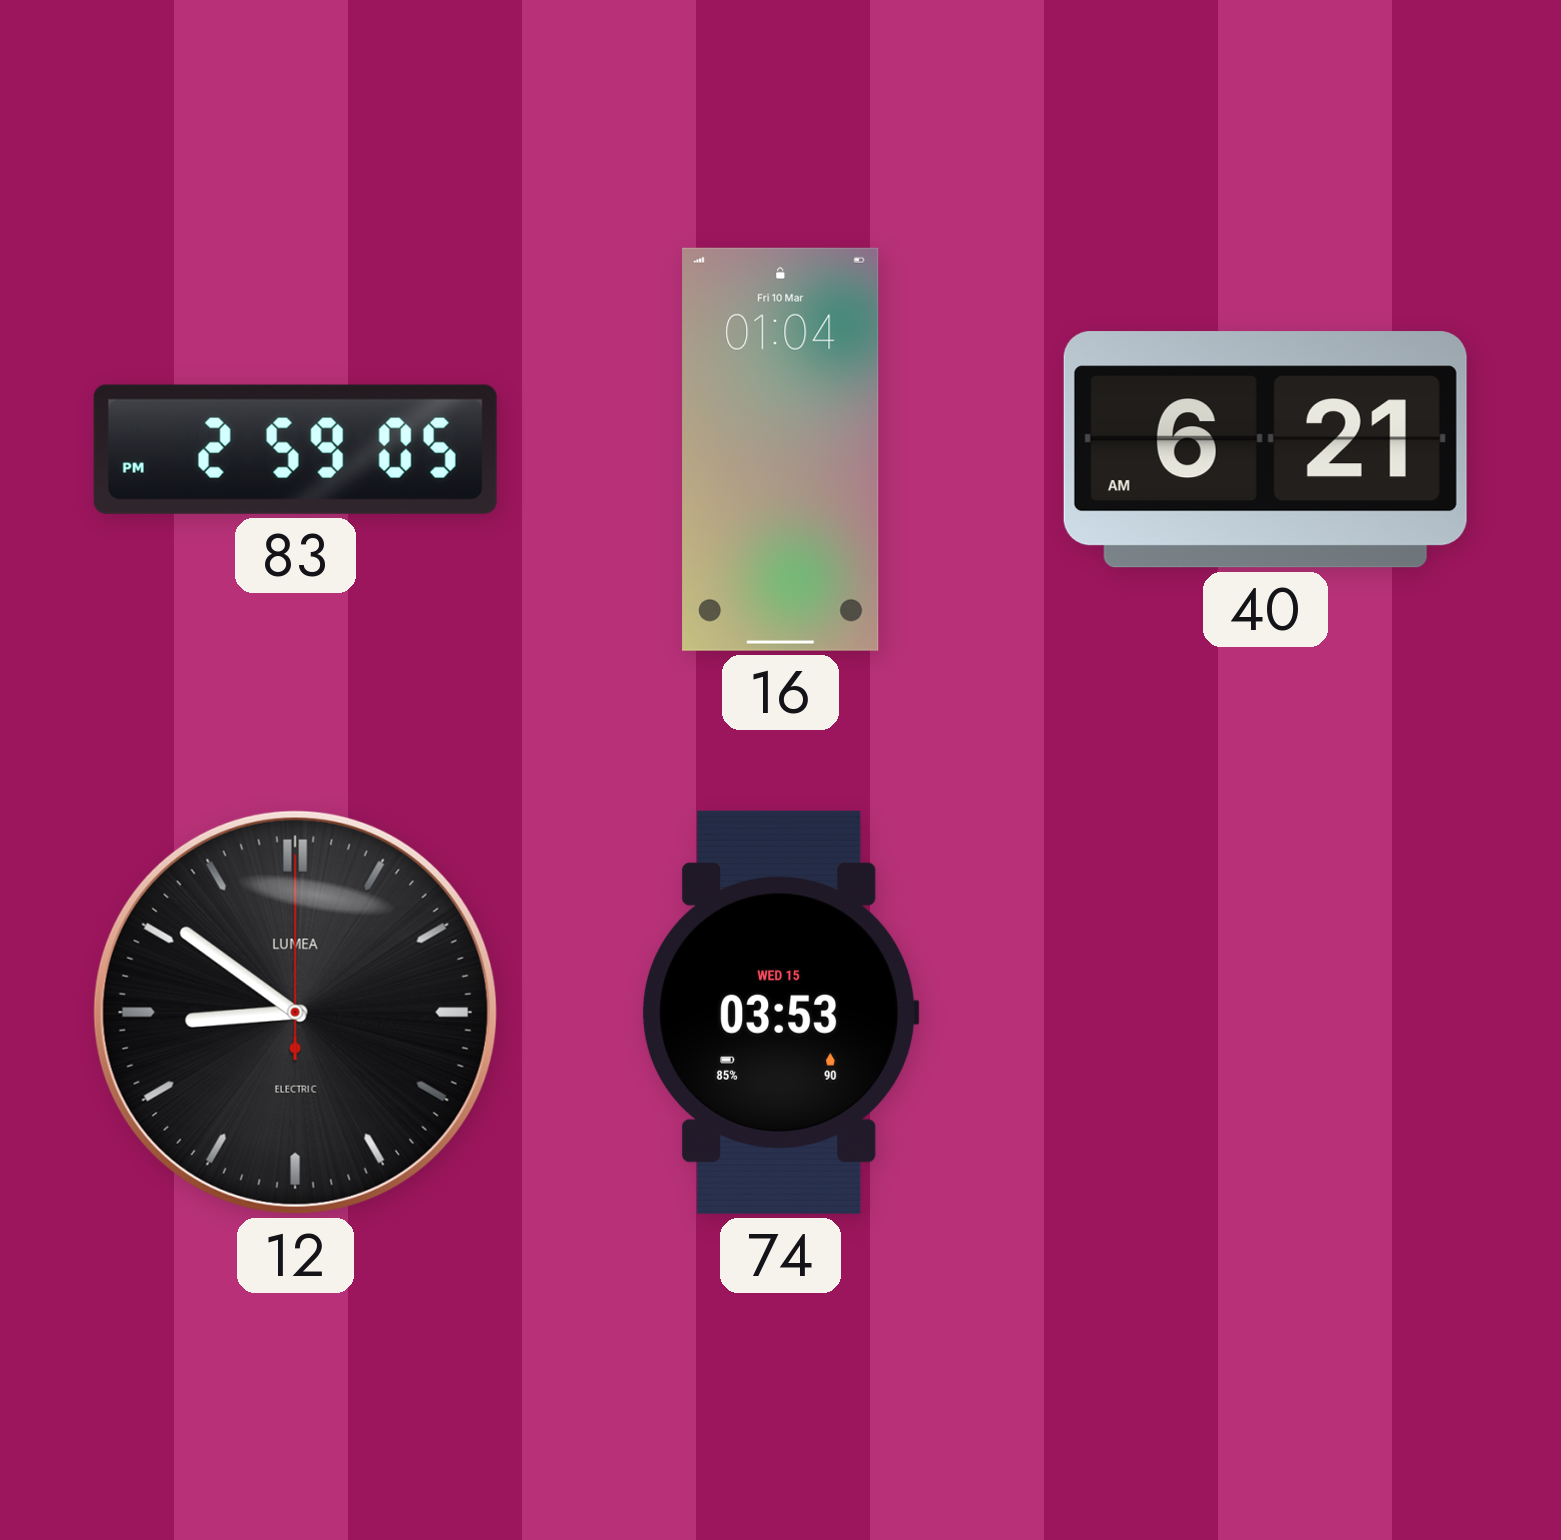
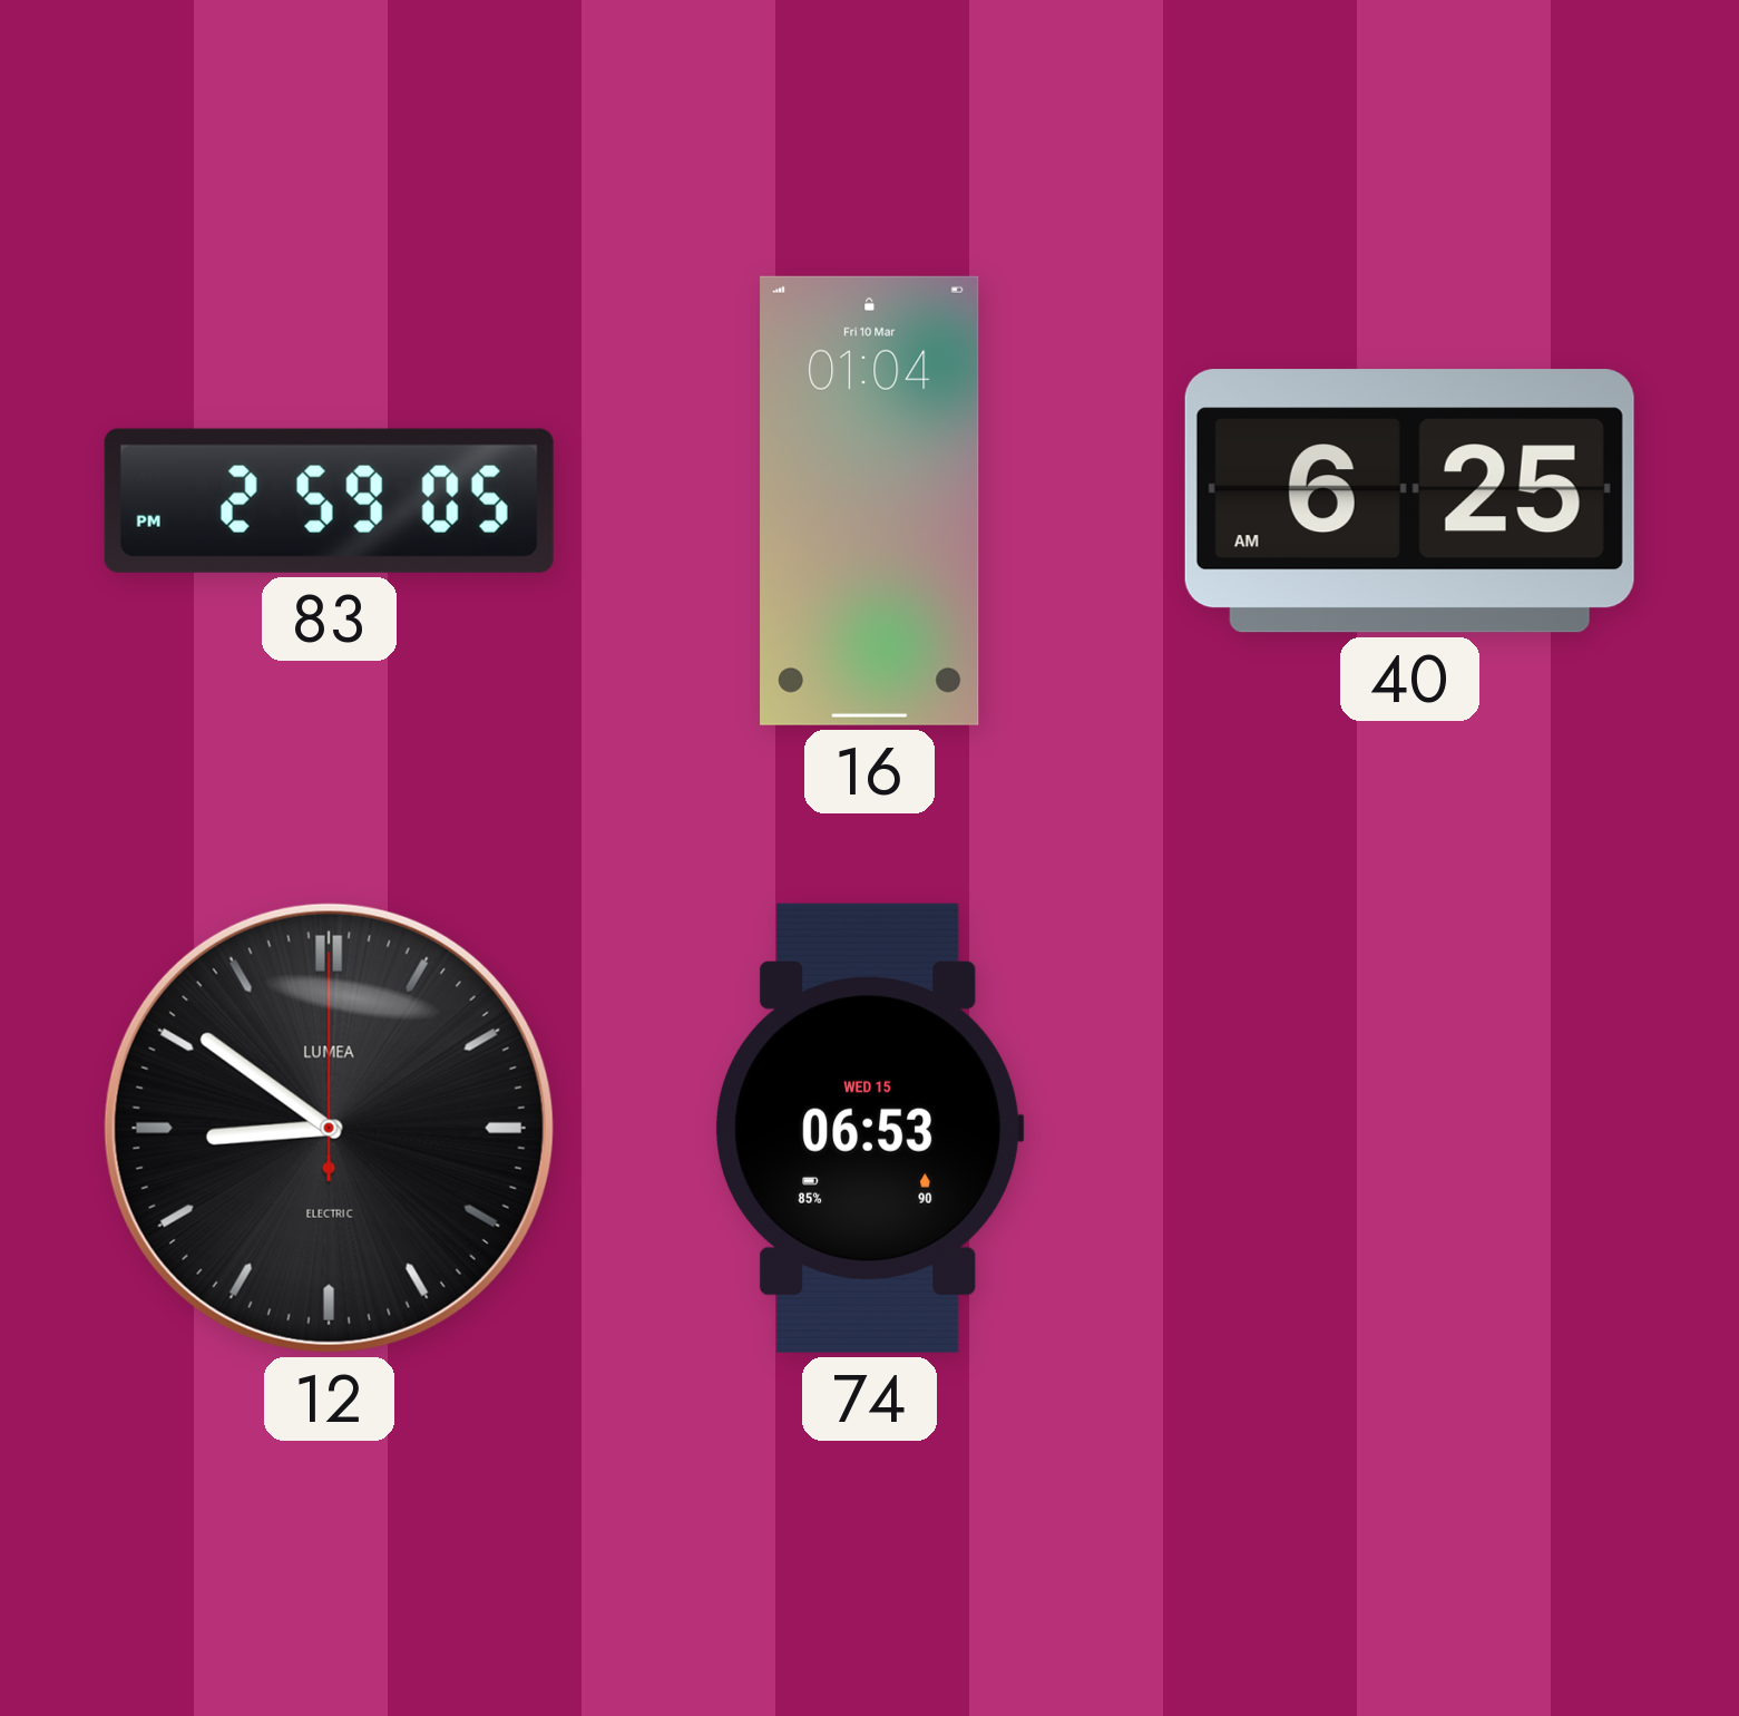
40: 6:21 -> 6:25 (1409, 501)
74: 03:53 -> 06:53 (869, 1128)
